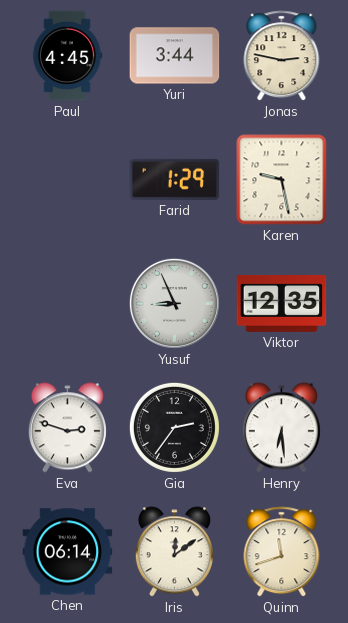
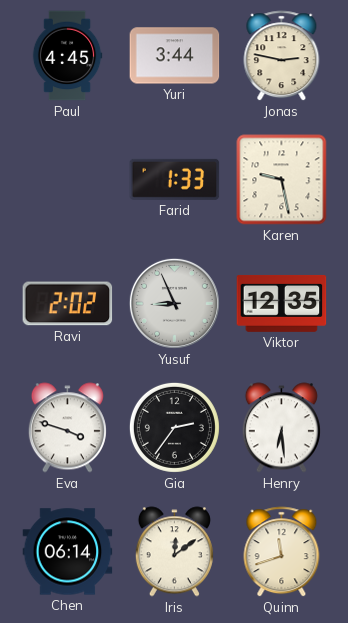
Farid: 1:29 -> 1:33 (175, 179)
Ravi: none -> 2:02 (68, 304)
Eva: 2:48 -> 3:48 (67, 428)
